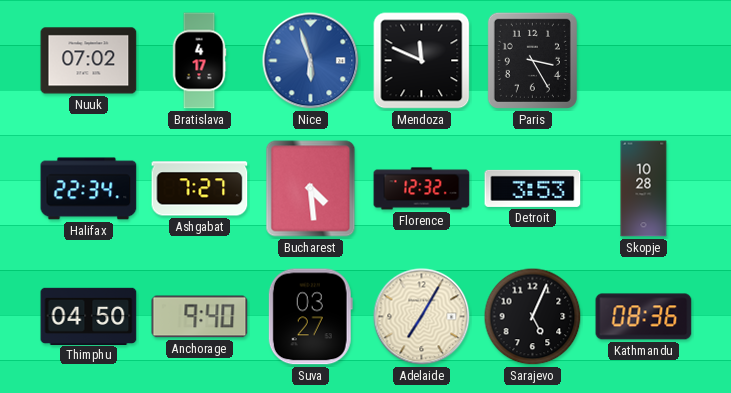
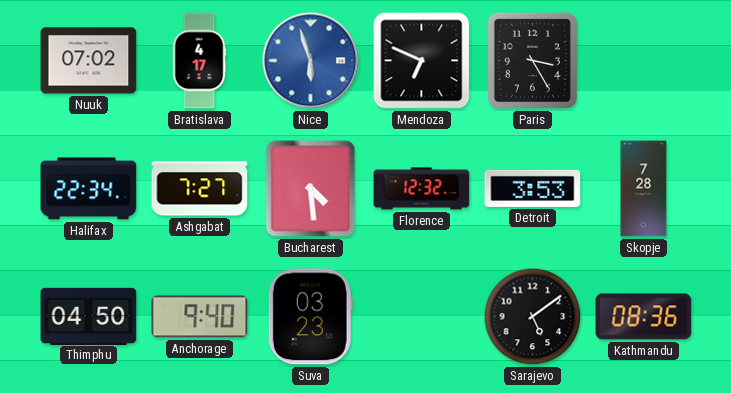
Mendoza: 11:49 -> 6:49 (422, 61)
Skopje: 10:28 -> 7:28 (644, 189)
Suva: 03:27 -> 03:23 (310, 317)
Adelaide: 7:05 -> none (422, 317)
Sarajevo: 5:04 -> 5:09 (533, 317)
